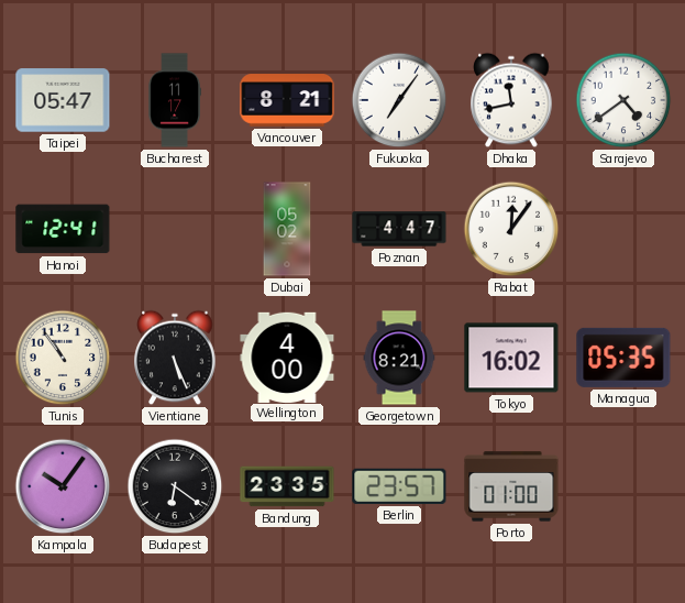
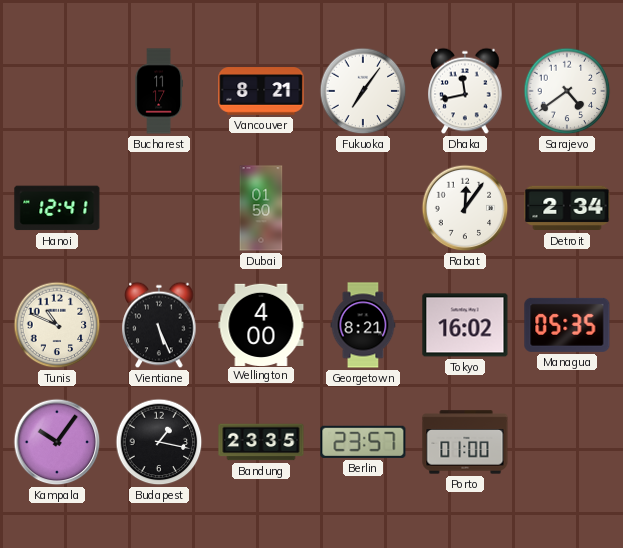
Taipei: 05:47 -> none (63, 100)
Dubai: 05:02 -> 01:50 (261, 208)
Poznan: 4:47 -> none (399, 229)
Detroit: none -> 2:34 (567, 208)
Tunis: 10:54 -> 10:49 (57, 325)
Budapest: 6:21 -> 1:17 (159, 442)
